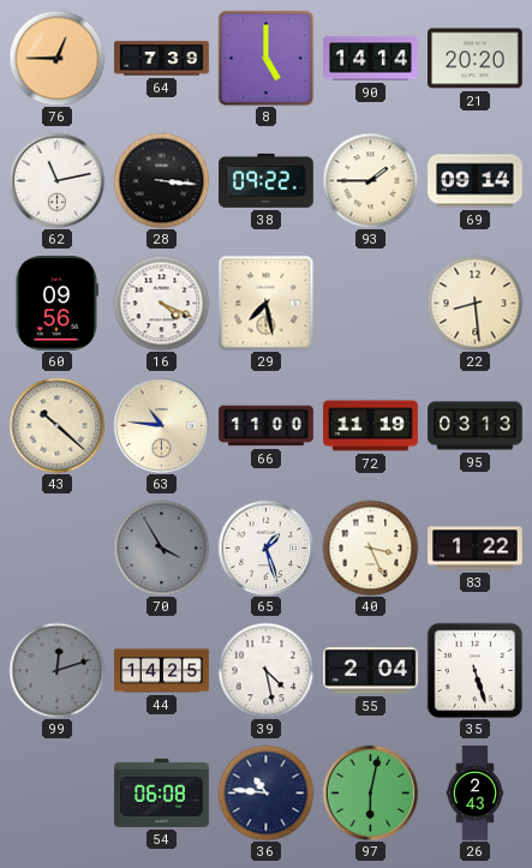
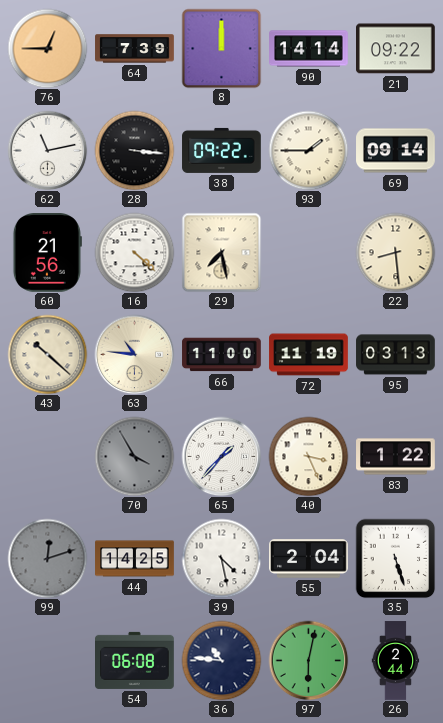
8: 5:00 -> 12:00 (221, 48)
21: 20:20 -> 09:22 (396, 49)
60: 09:56 -> 21:56 (47, 253)
16: 4:19 -> 4:22 (134, 252)
65: 1:27 -> 1:37 (221, 456)
26: 2:43 -> 2:44 (396, 661)
